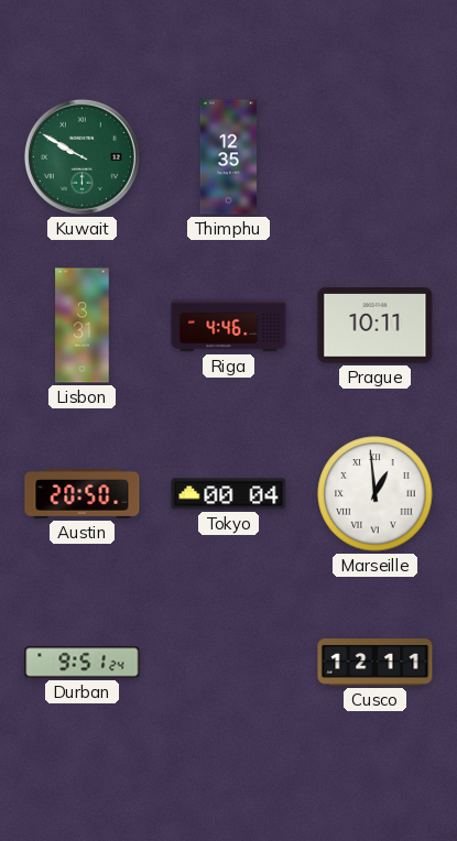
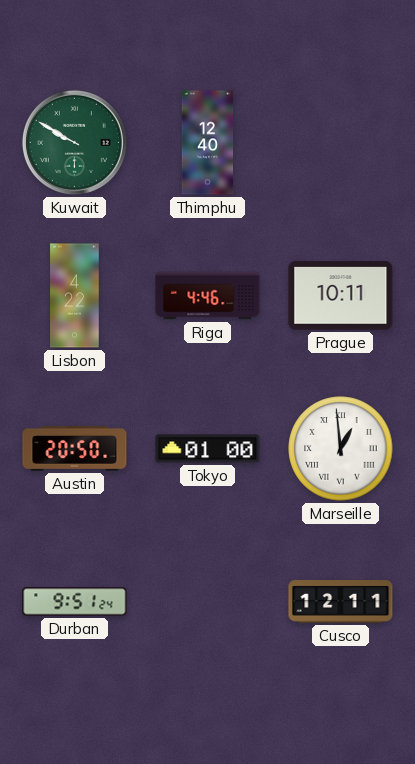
Thimphu: 12:35 -> 12:40 (208, 143)
Lisbon: 3:31 -> 4:22 (75, 296)
Tokyo: 00:04 -> 01:00 (208, 449)
